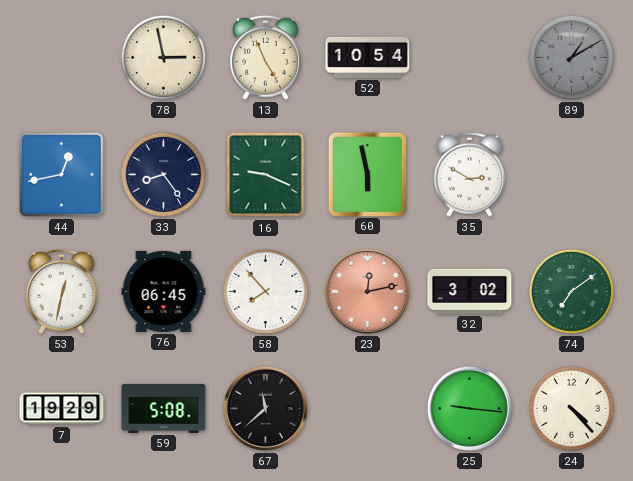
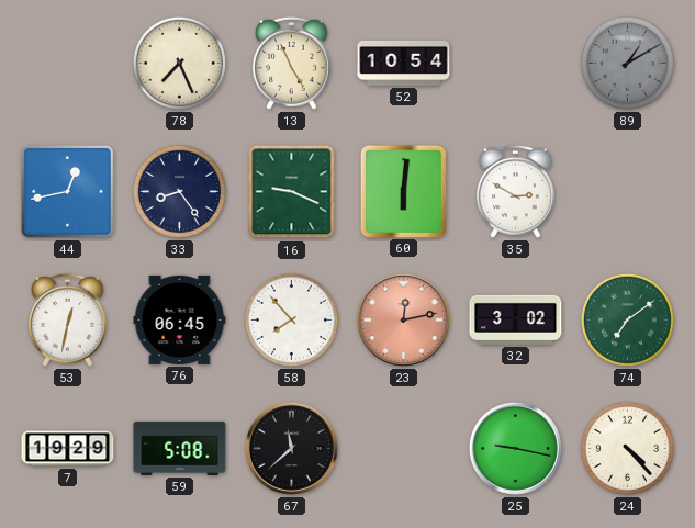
78: 2:58 -> 7:26 (179, 63)
60: 5:58 -> 6:01 (403, 191)
25: 9:16 -> 9:17 (515, 448)
